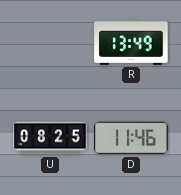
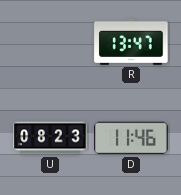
R: 13:49 -> 13:47 (131, 42)
U: 08:25 -> 08:23 (50, 138)
